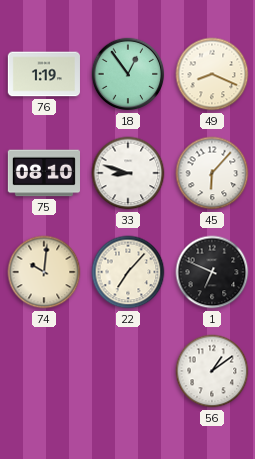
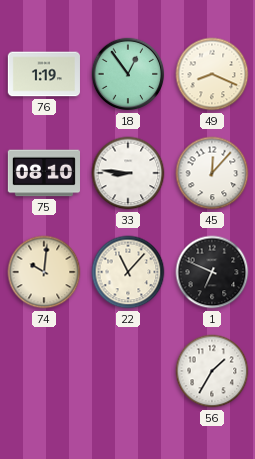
33: 8:48 -> 8:46 (128, 173)
45: 6:07 -> 12:07 (212, 173)
22: 7:07 -> 11:07 (128, 272)
56: 1:09 -> 1:35 (212, 371)
